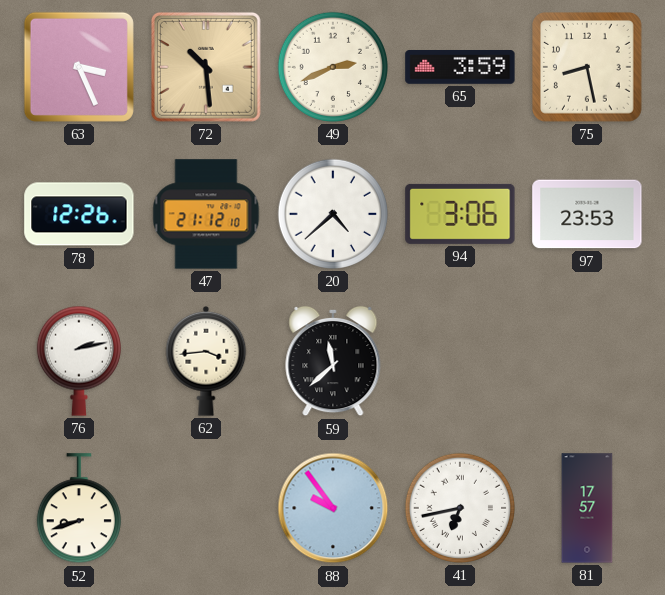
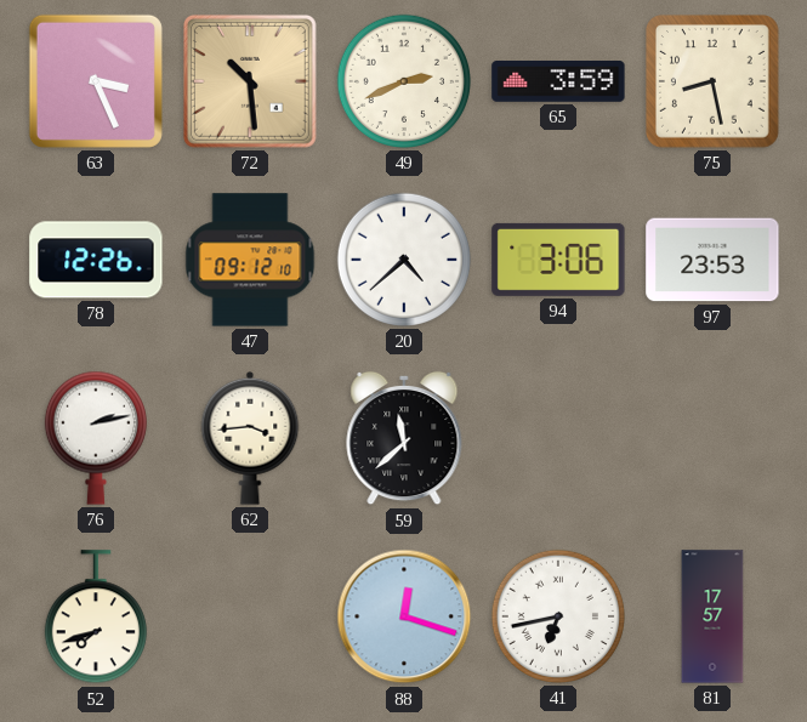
47: 21:12 -> 09:12 (250, 260)
52: 8:42 -> 7:42 (96, 618)
88: 9:54 -> 12:18 (404, 616)
